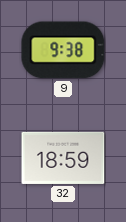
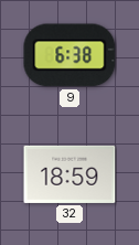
9: 9:38 -> 6:38 (69, 55)
